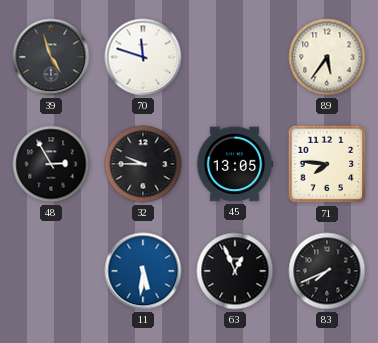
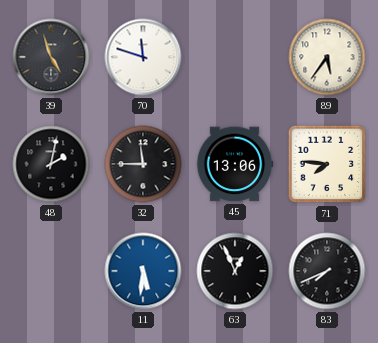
48: 2:55 -> 2:02 (51, 164)
32: 9:45 -> 11:45 (143, 164)
45: 13:05 -> 13:06 (235, 164)
